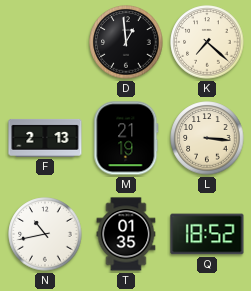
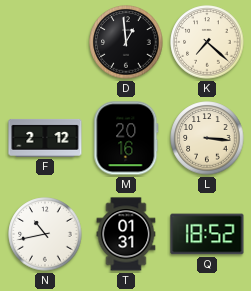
F: 2:13 -> 2:12 (45, 138)
M: 21:19 -> 20:16 (126, 138)
T: 01:35 -> 01:31 (126, 234)
